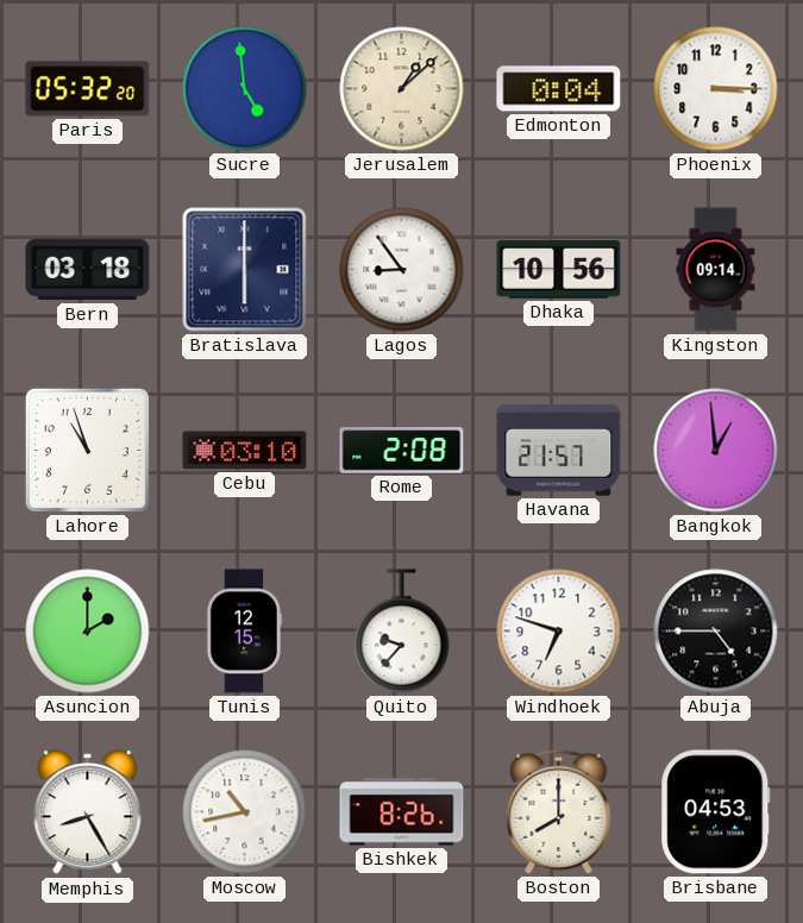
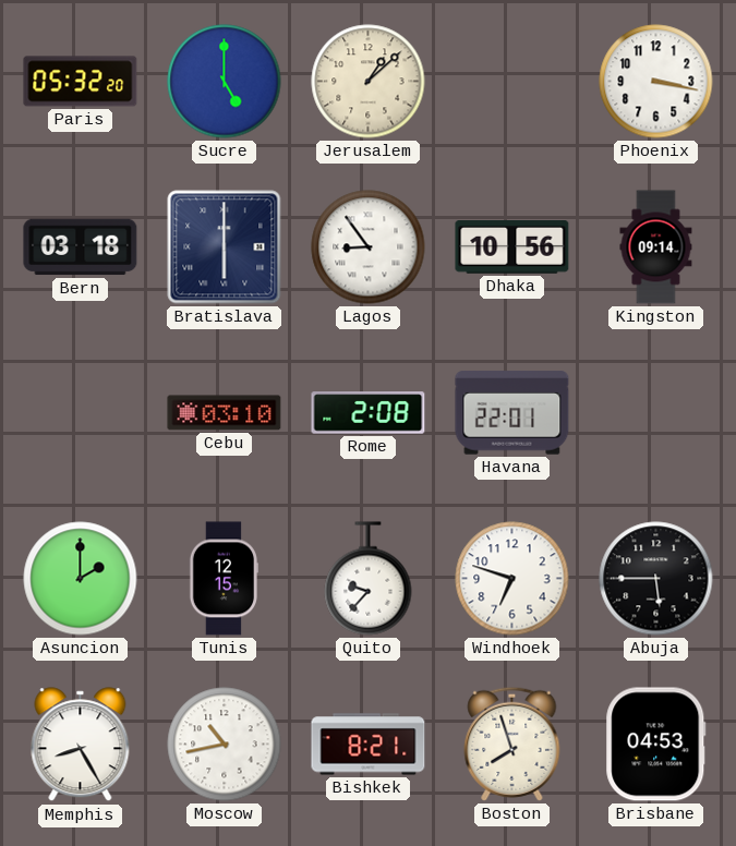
Sucre: 4:59 -> 5:00 (225, 82)
Edmonton: 0:04 -> none (559, 89)
Phoenix: 3:15 -> 3:17 (656, 82)
Lahore: 10:57 -> none (87, 450)
Havana: 21:57 -> 22:01 (512, 413)
Bangkok: 12:59 -> none (716, 451)
Abuja: 4:45 -> 5:45 (656, 579)
Bishkek: 8:26 -> 8:21 (369, 745)
Boston: 8:00 -> 7:57 (512, 744)
